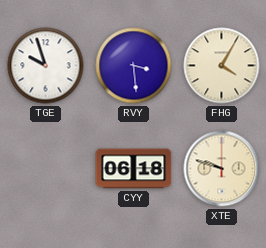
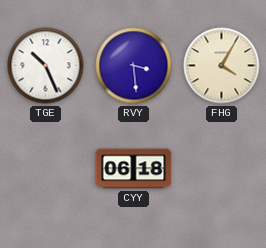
TGE: 9:57 -> 10:26 (46, 66)
XTE: 9:48 -> none (222, 169)
